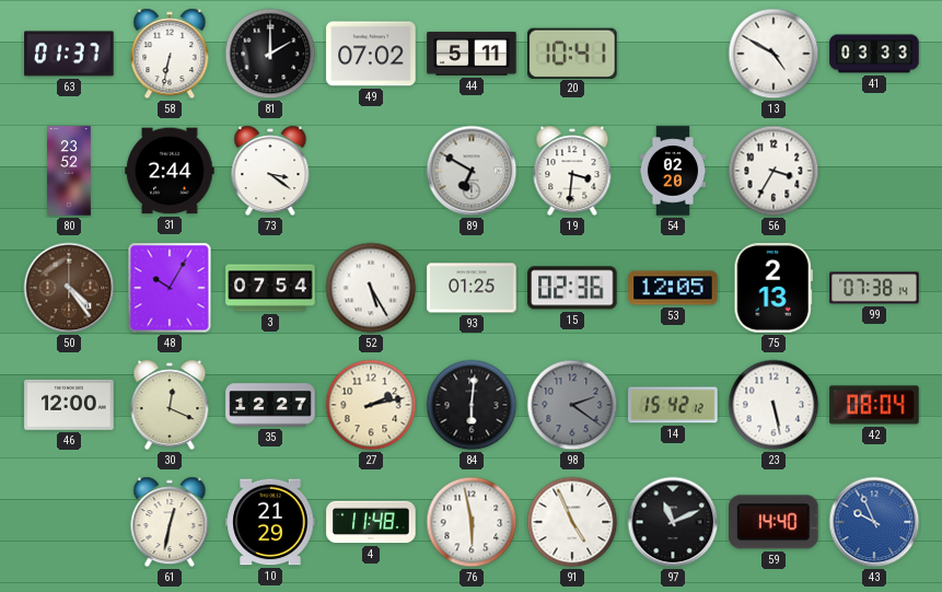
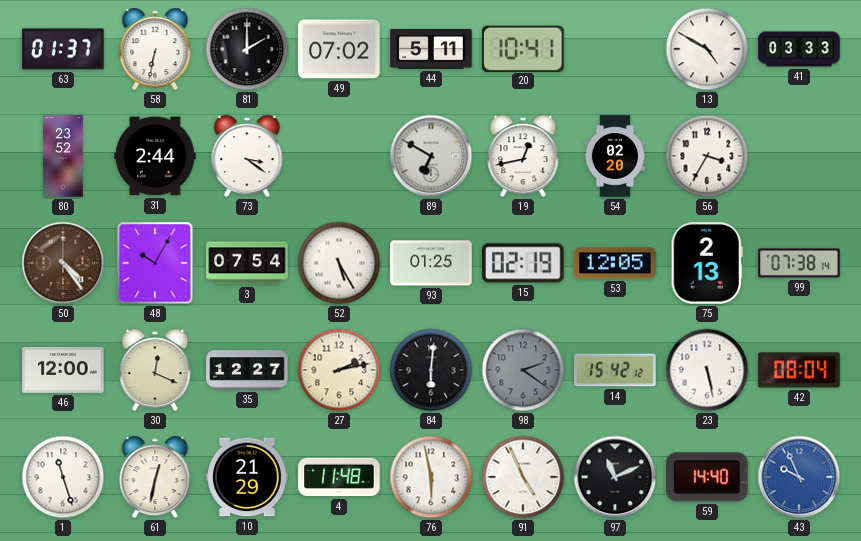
19: 3:31 -> 12:43 (523, 156)
15: 02:36 -> 02:19 (523, 263)
1: none -> 11:27 (63, 477)
